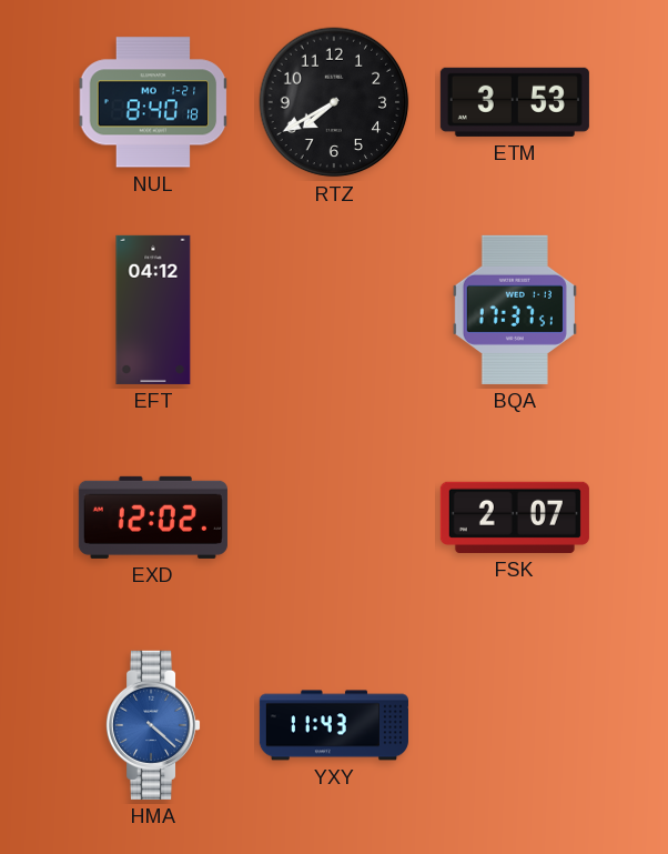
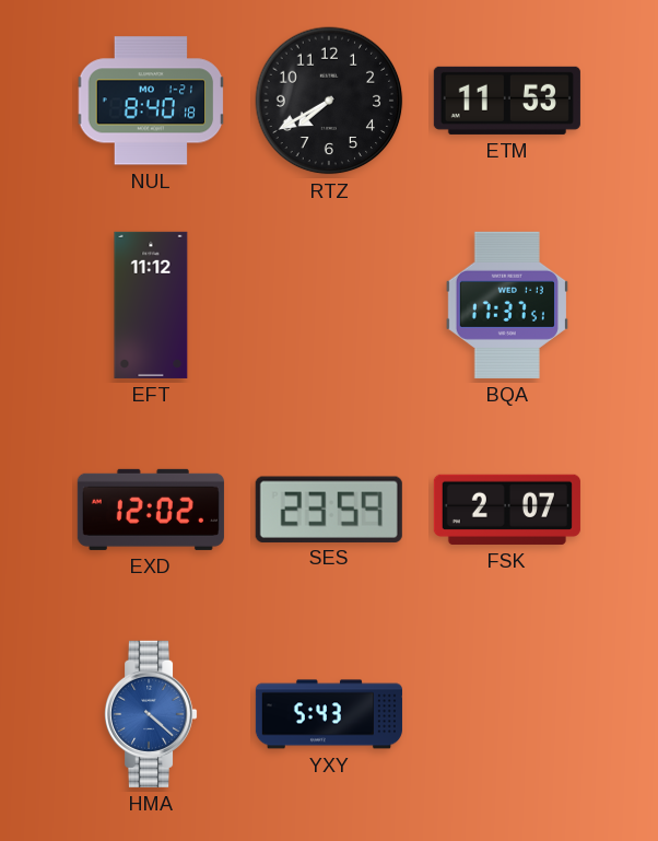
ETM: 3:53 -> 11:53 (507, 101)
EFT: 04:12 -> 11:12 (151, 305)
SES: none -> 23:59 (329, 509)
YXY: 11:43 -> 5:43 (329, 714)
